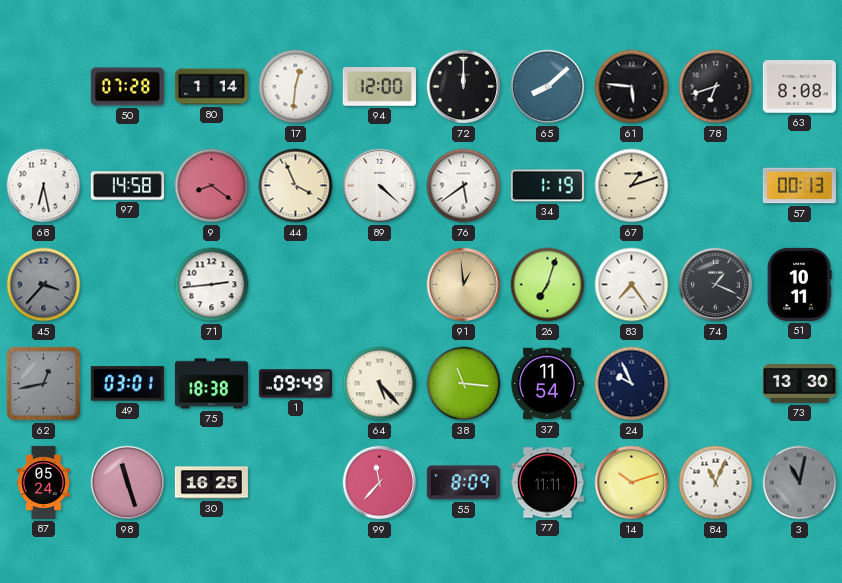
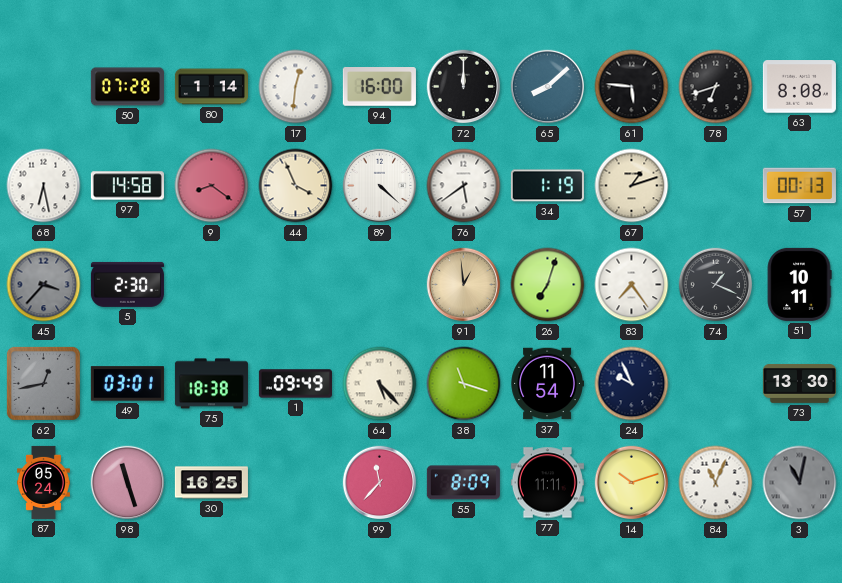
94: 12:00 -> 16:00 (379, 87)
5: none -> 2:30 (127, 284)
71: 2:44 -> none (212, 285)
38: 11:16 -> 11:18 (464, 384)
